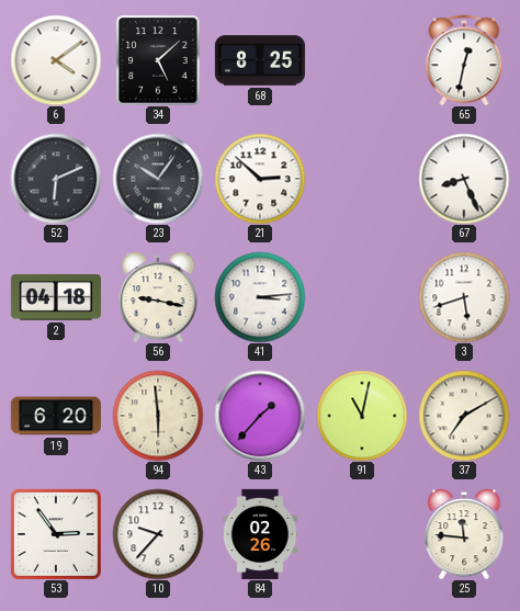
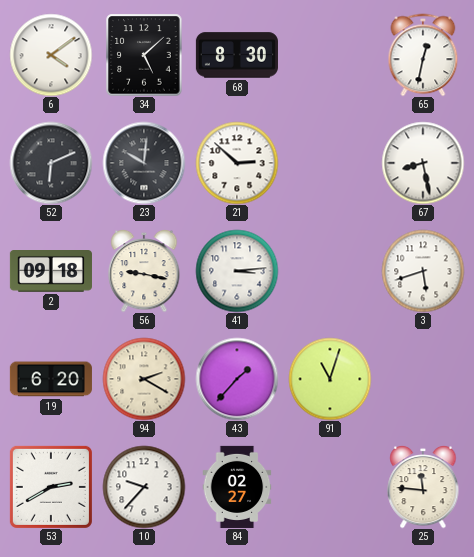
68: 8:25 -> 8:30 (237, 55)
23: 10:06 -> 10:01 (144, 163)
67: 8:26 -> 8:28 (423, 163)
2: 04:18 -> 09:18 (51, 272)
94: 5:59 -> 2:20 (144, 379)
91: 11:02 -> 11:03 (330, 379)
37: 7:10 -> none (464, 416)
53: 2:54 -> 2:40 (51, 487)
84: 02:26 -> 02:27 (237, 487)
